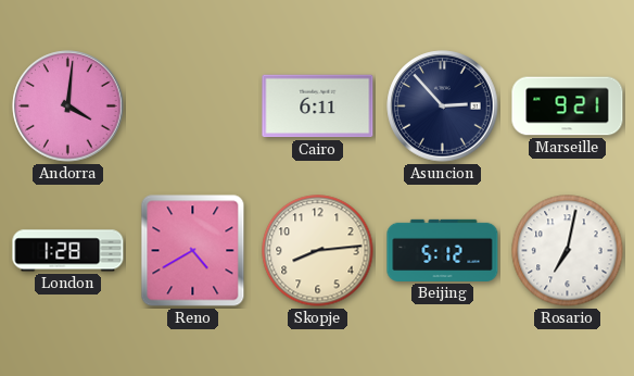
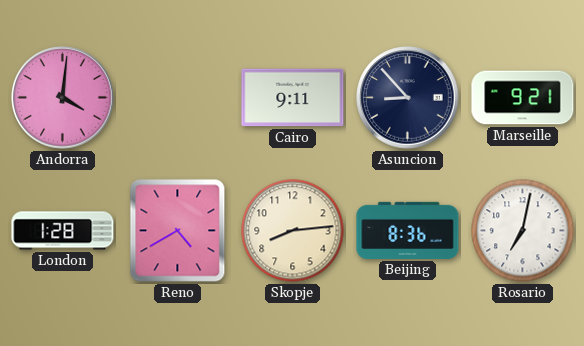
Cairo: 6:11 -> 9:11 (293, 98)
Asuncion: 2:53 -> 8:53 (408, 98)
Beijing: 5:12 -> 8:36 (408, 230)
